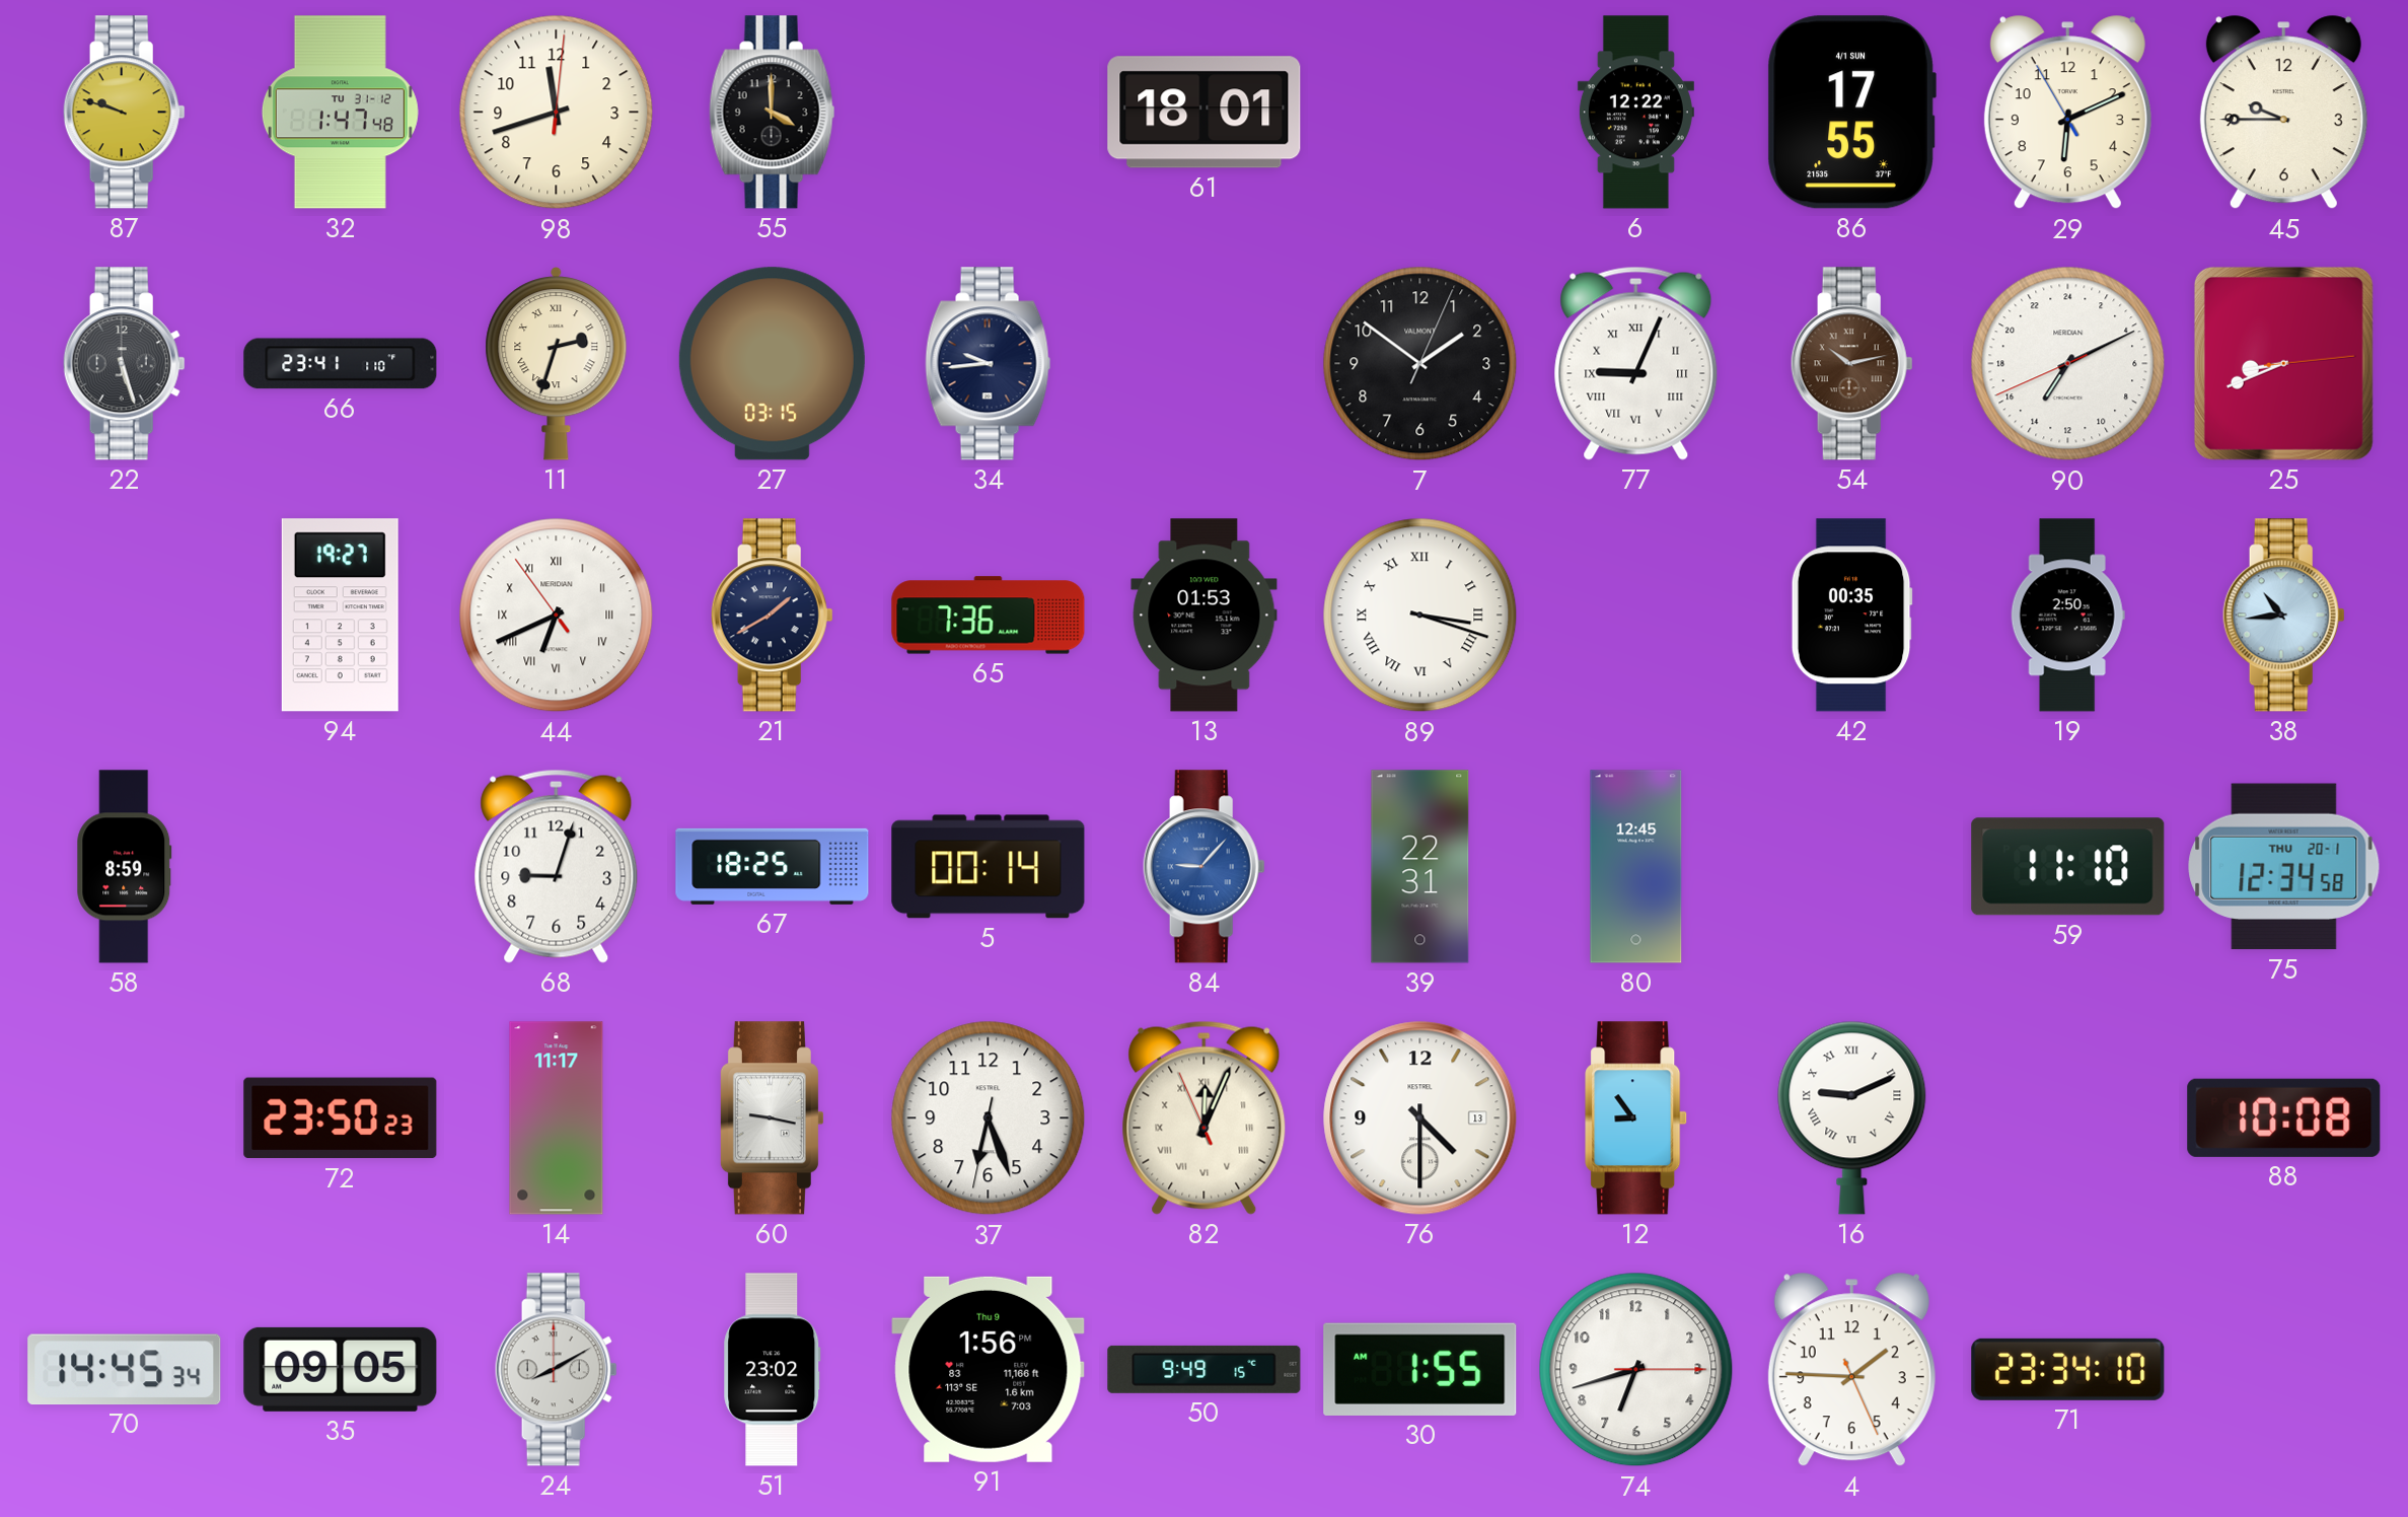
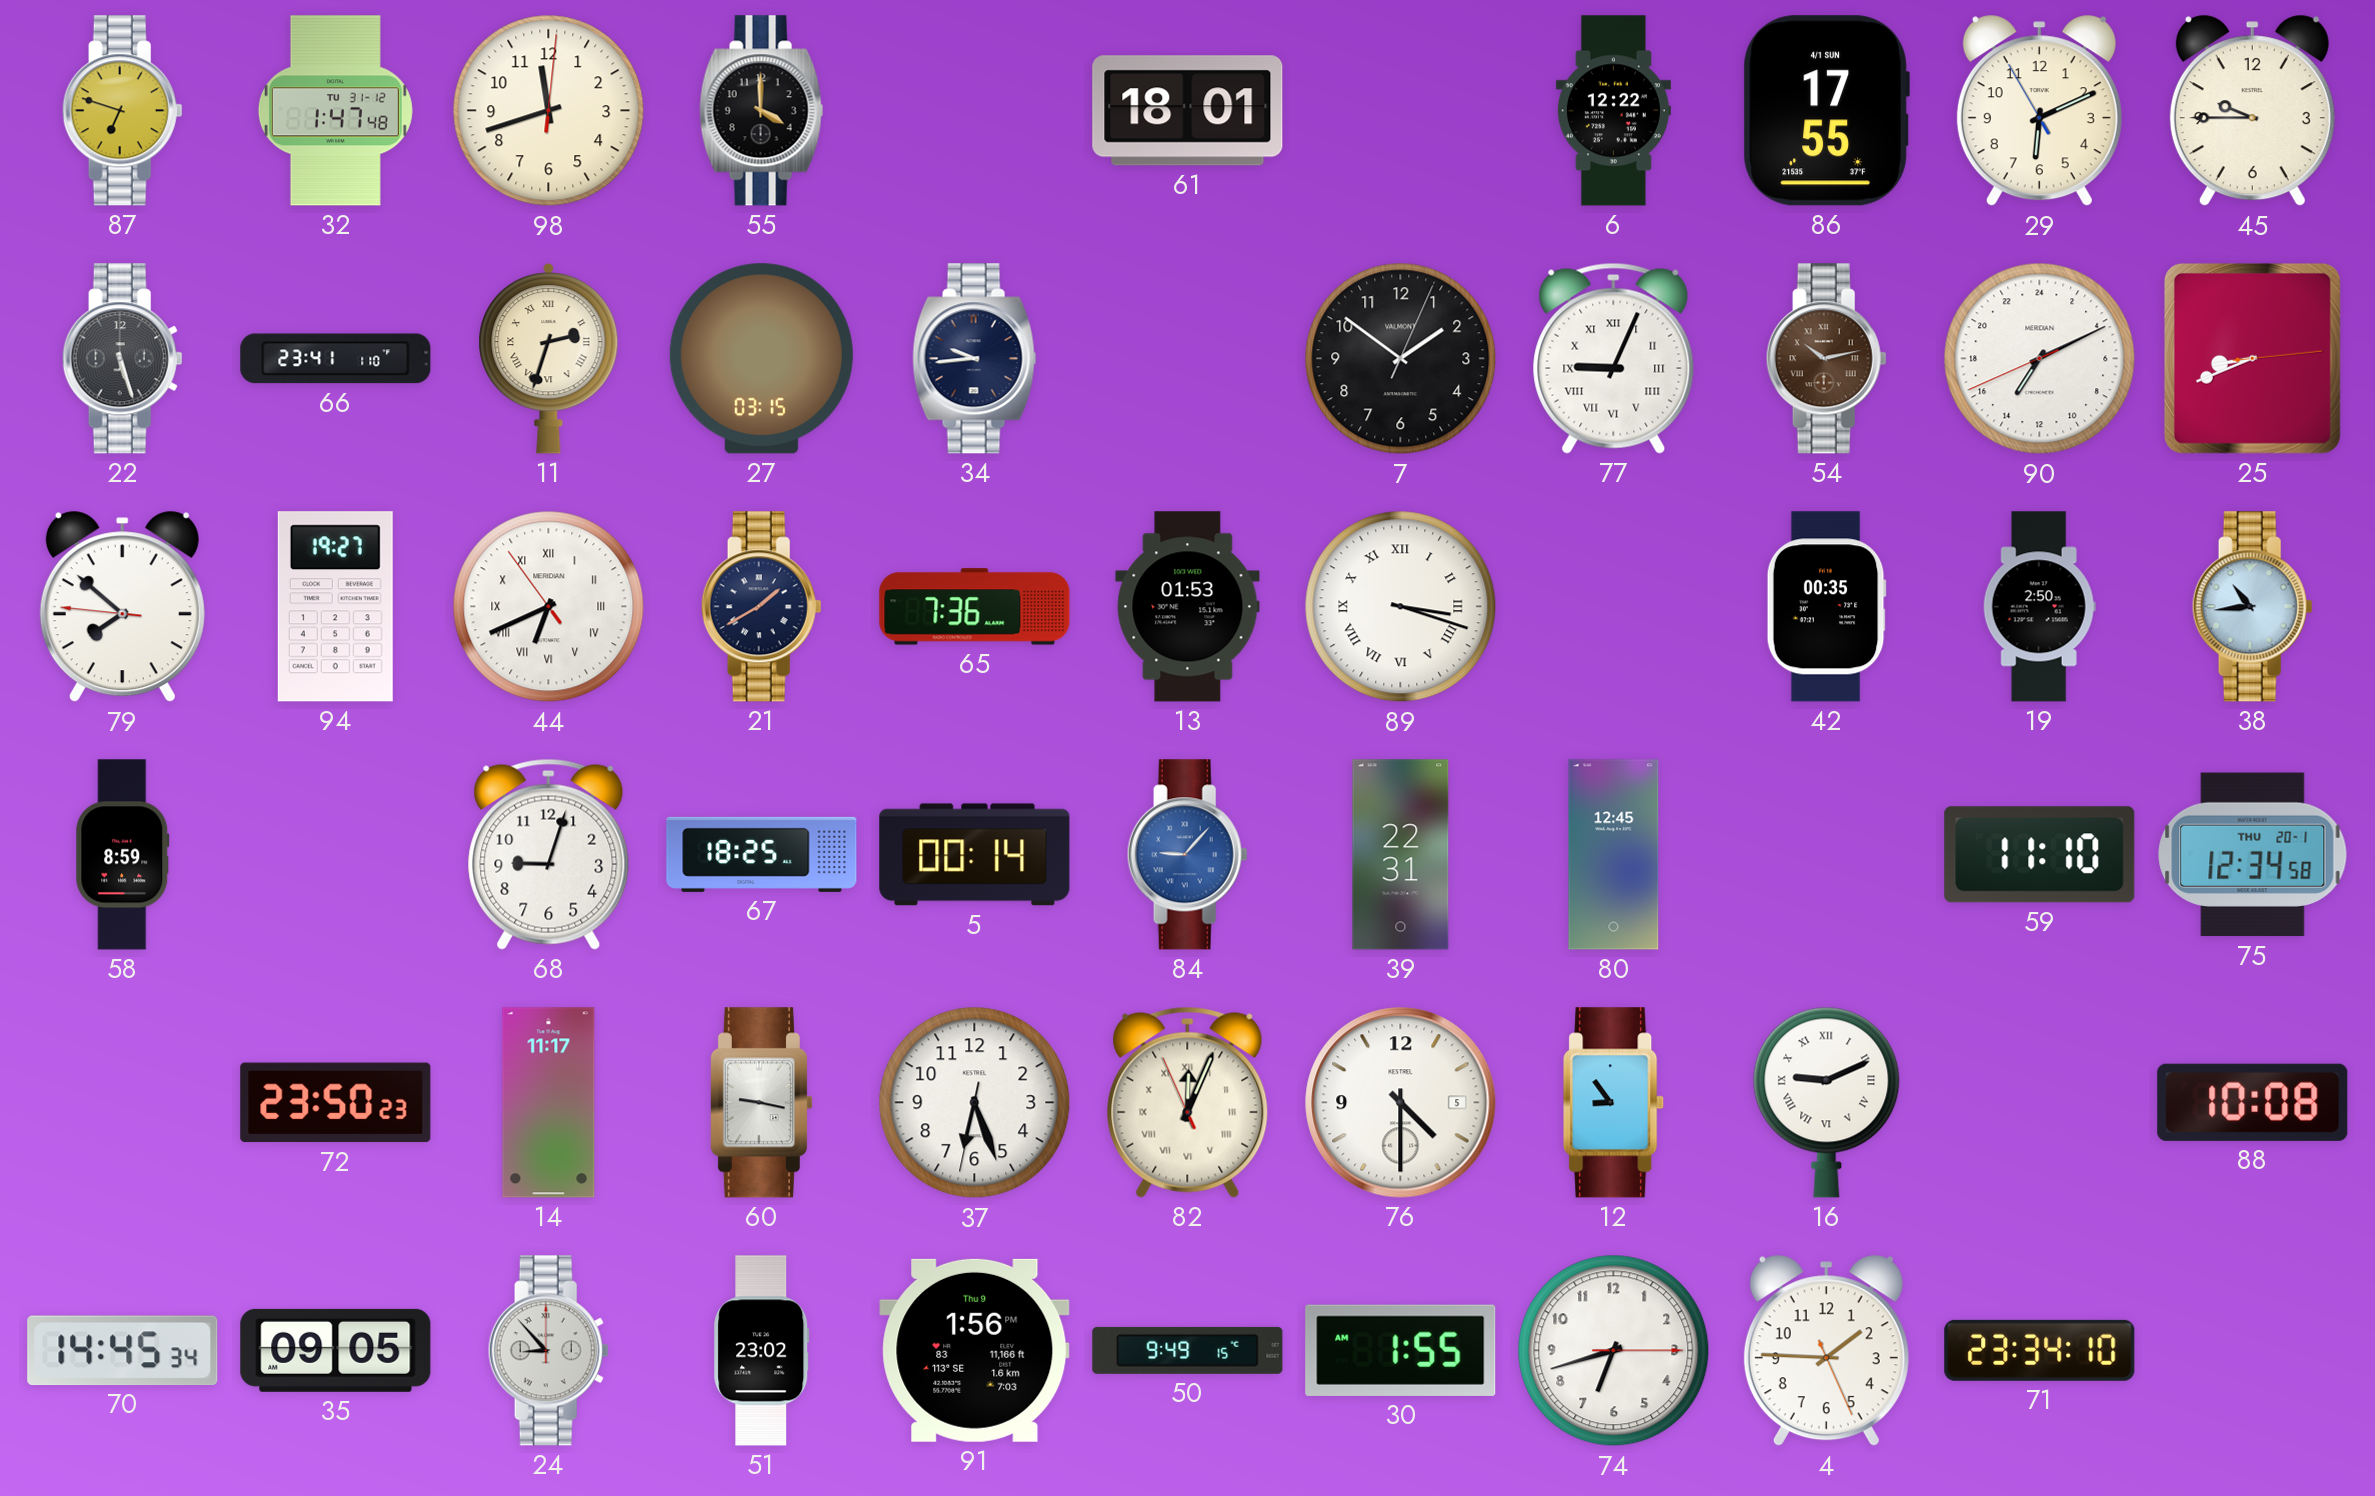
87: 9:48 -> 6:48 (122, 111)
79: none -> 7:51 (122, 607)
76 date: 13 -> 5 (1401, 1103)
24: 8:10 -> 8:53 (548, 1351)
